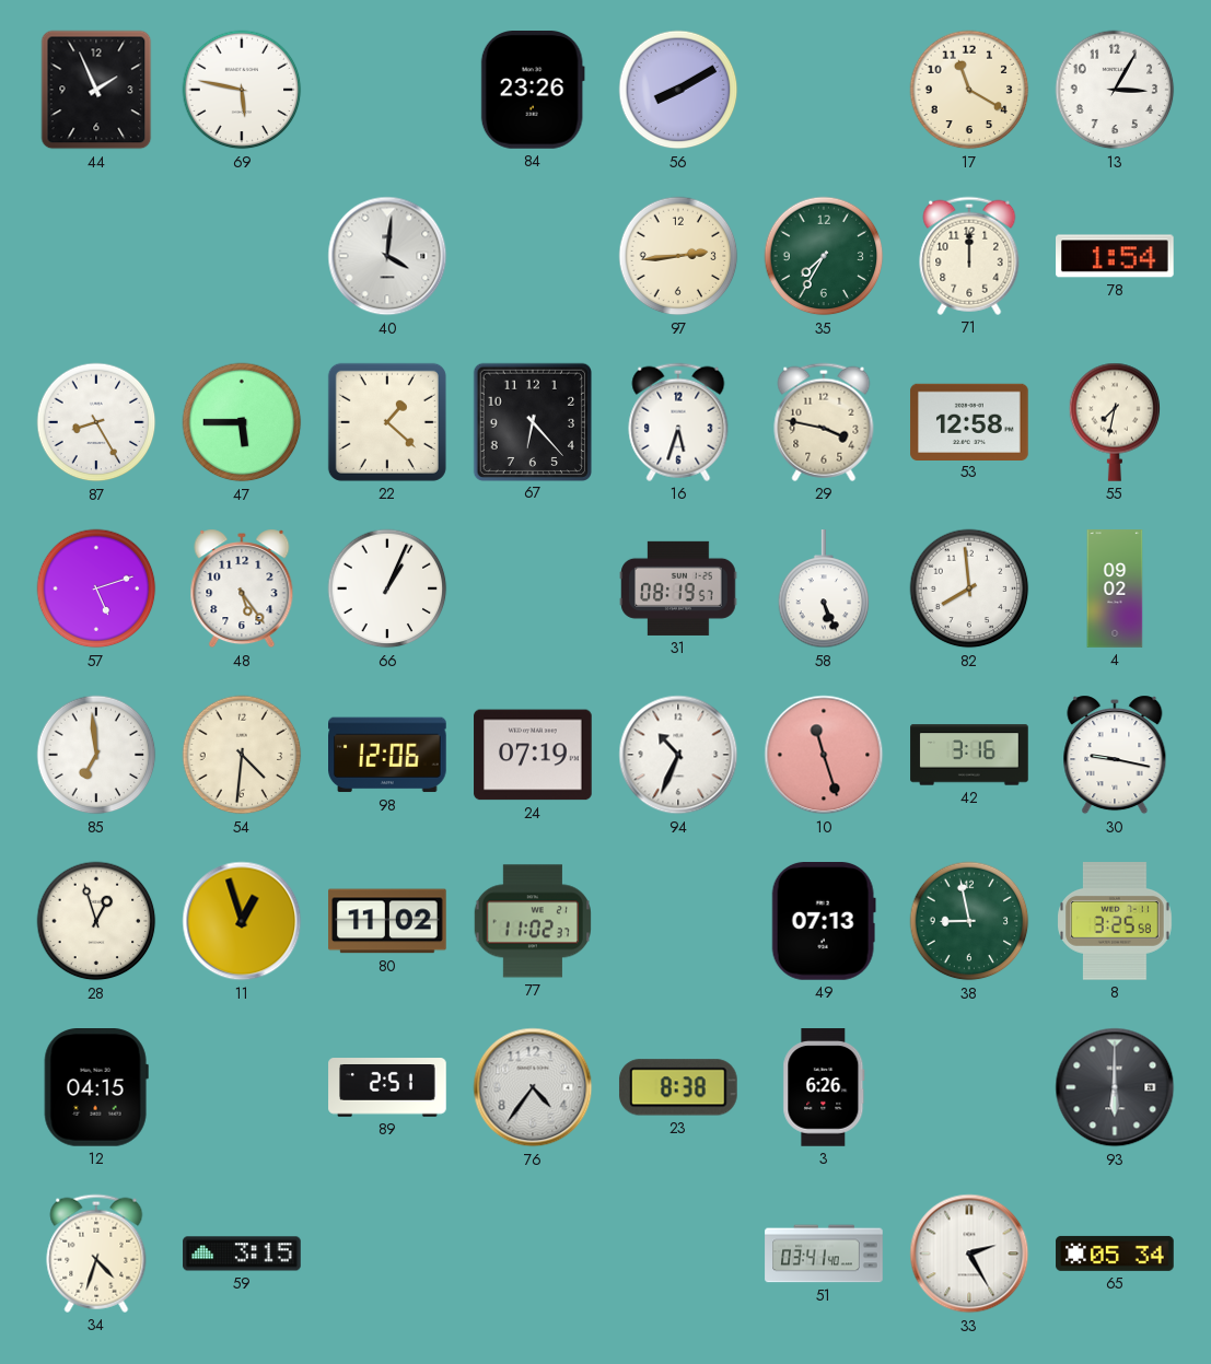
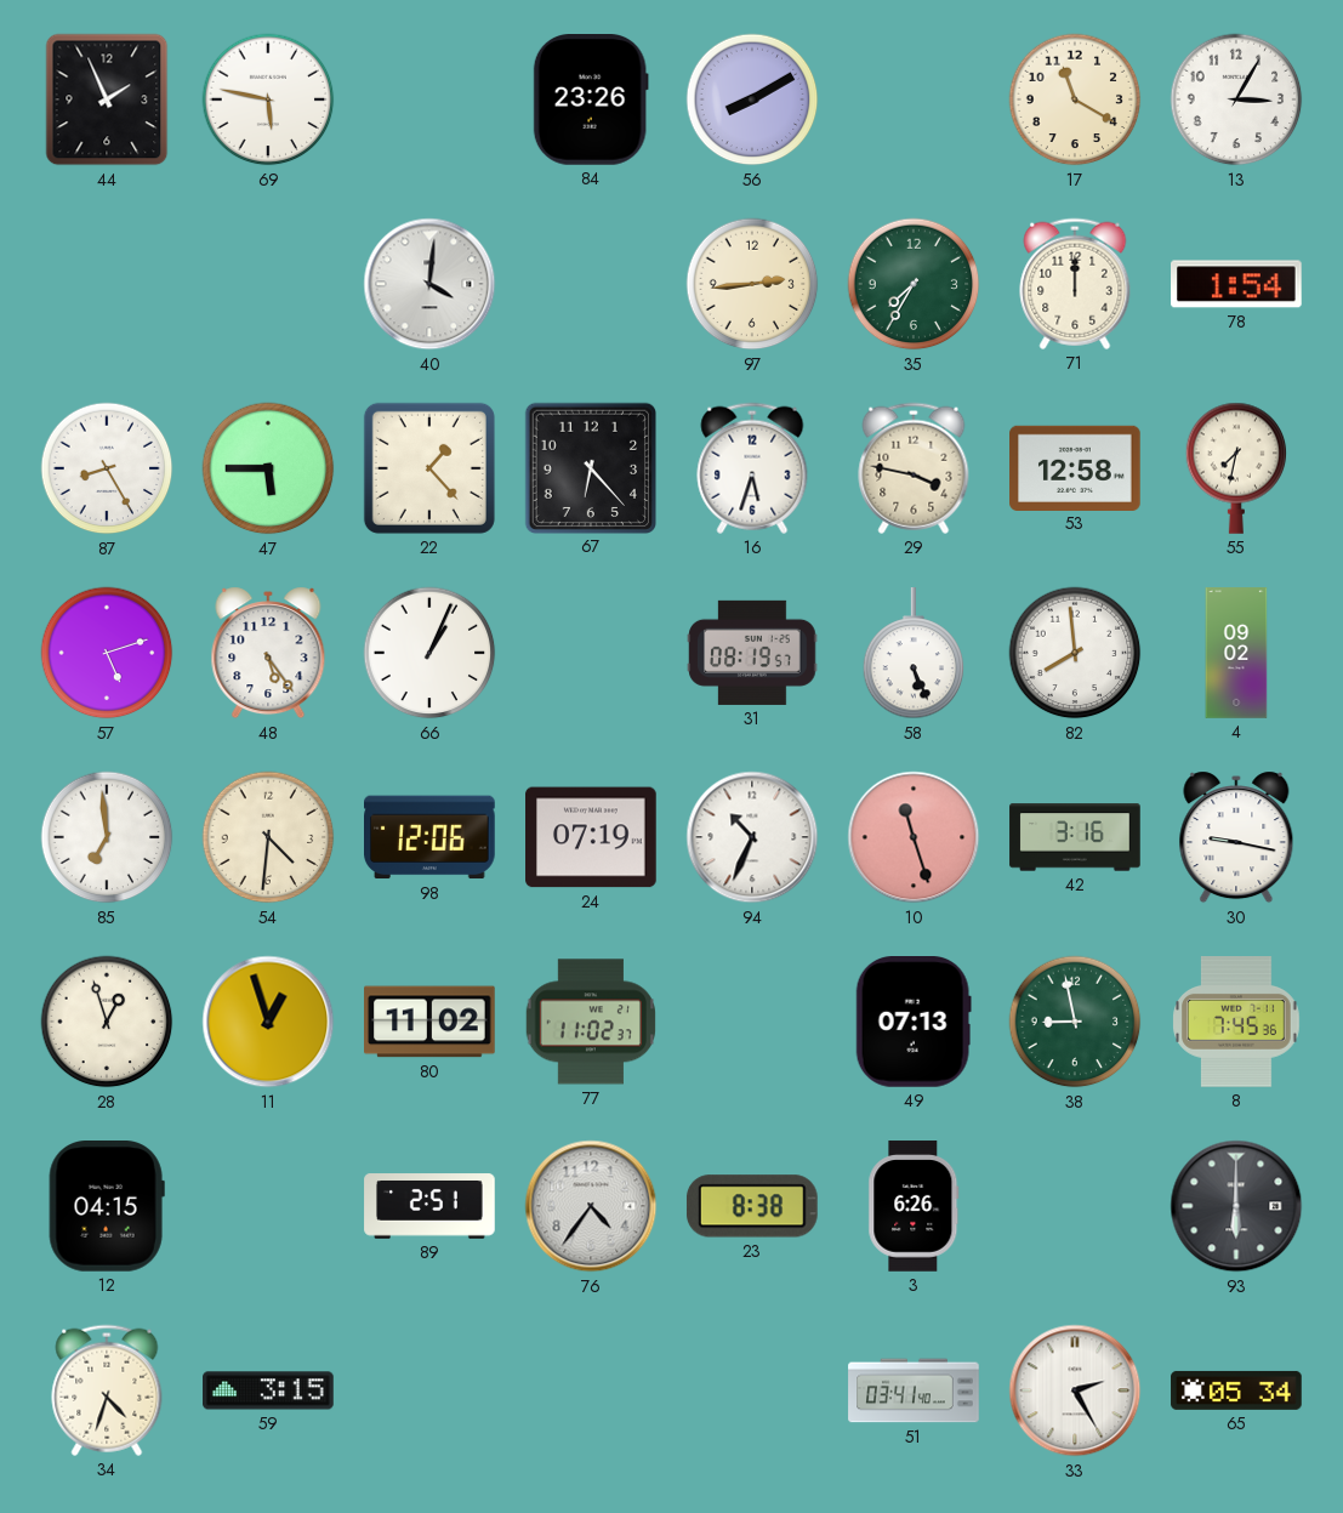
22: 1:22 -> 1:23 (429, 468)
8: 3:25 -> 7:45 (1236, 1022)
